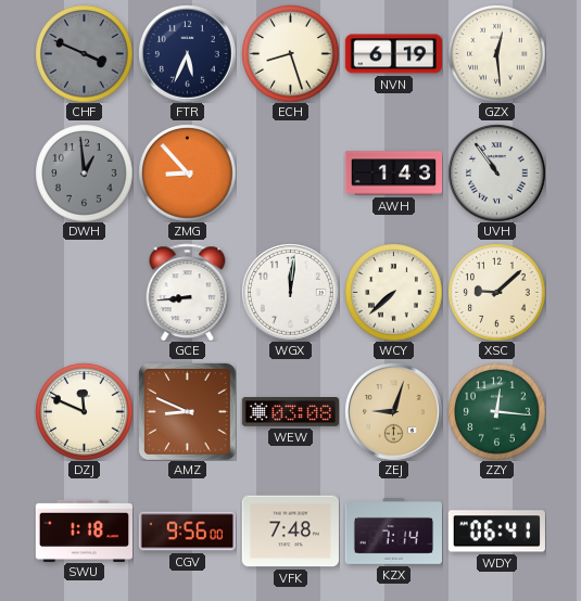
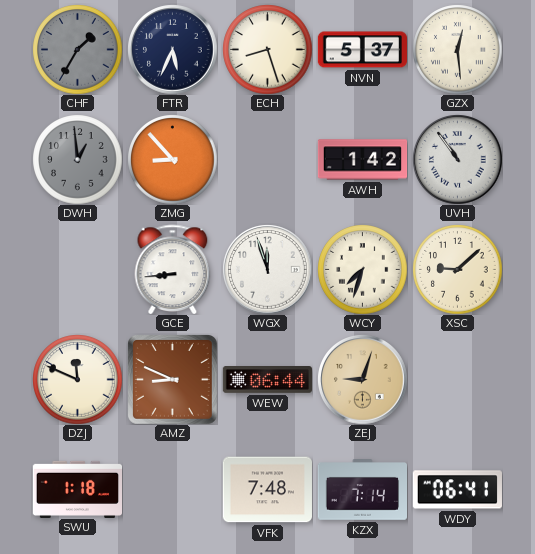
CHF: 3:49 -> 1:35 (77, 49)
NVN: 6:19 -> 5:37 (362, 50)
AWH: 1:43 -> 1:42 (362, 160)
WGX: 12:01 -> 11:57 (267, 269)
WCY: 7:38 -> 7:33 (362, 269)
WEW: 03:08 -> 06:44 (267, 380)
ZZY: 12:16 -> none (496, 411)
CGV: 9:56 -> none (187, 532)
